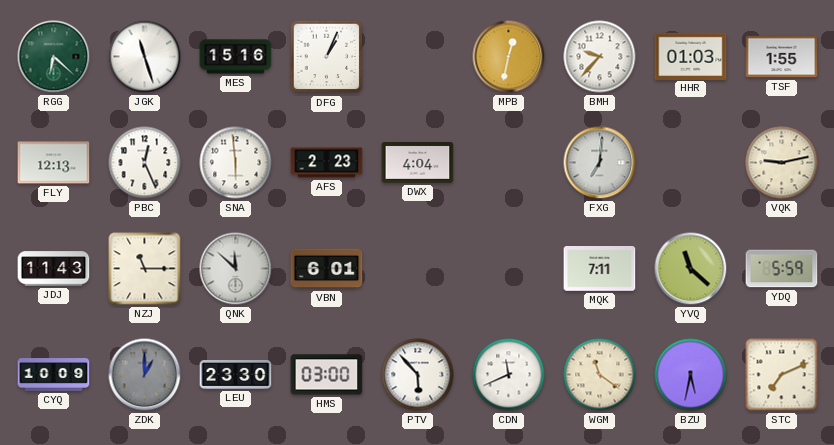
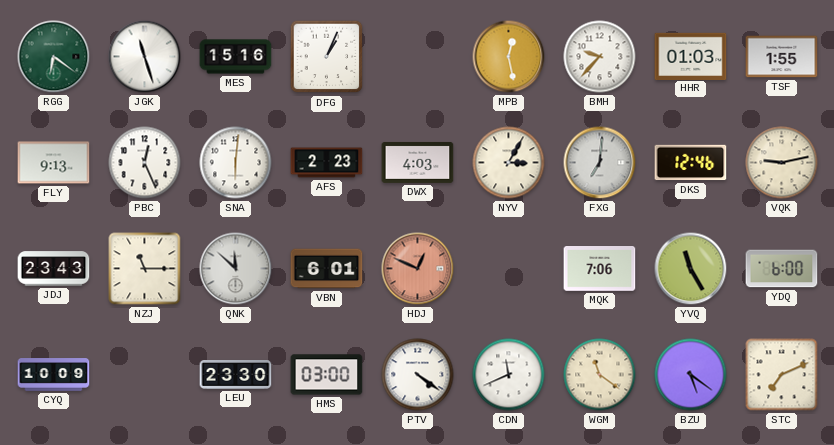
RGG: 6:22 -> 6:21 (54, 57)
MPB: 12:32 -> 12:28 (509, 57)
FLY: 12:13 -> 9:13 (54, 163)
SNA: 5:59 -> 6:01 (236, 163)
DWX: 4:04 -> 4:03 (418, 162)
NYV: none -> 3:05 (509, 163)
DKS: none -> 12:46 (691, 163)
JDJ: 11:43 -> 23:43 (54, 269)
HDJ: none -> 12:49 (418, 269)
MQK: 7:11 -> 7:06 (600, 269)
YVQ: 11:22 -> 11:25 (691, 269)
YDQ: 5:59 -> 6:00 (782, 269)
ZDK: 1:00 -> none (145, 375)
PTV: 5:53 -> 4:21 (418, 375)
BZU: 5:32 -> 5:21 (691, 375)
